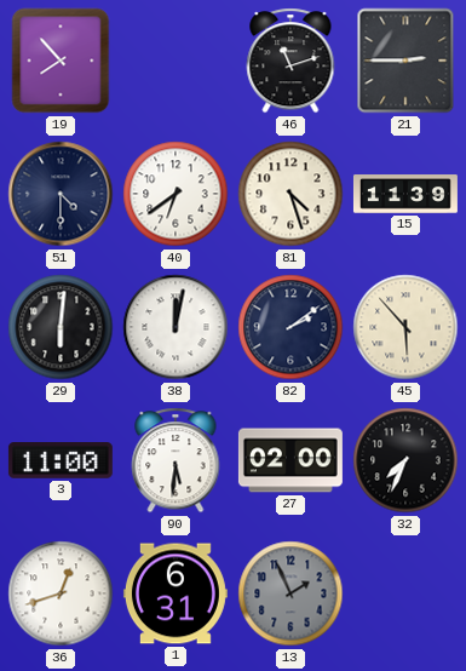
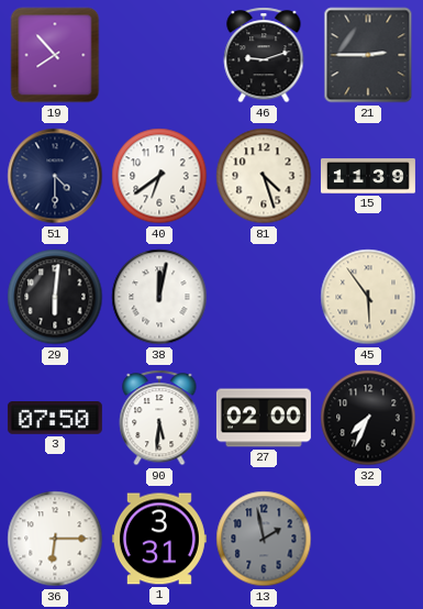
46: 11:12 -> 9:12 (264, 55)
82: 2:09 -> none (290, 327)
45: 5:53 -> 5:54 (368, 297)
3: 11:00 -> 07:50 (55, 419)
36: 12:42 -> 6:15 (55, 539)
1: 6:31 -> 3:31 (159, 539)
13: 1:56 -> 1:58 (264, 539)
